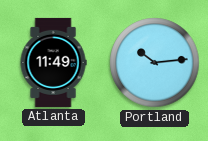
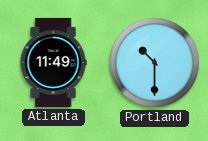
Portland: 10:14 -> 10:30 (155, 63)
